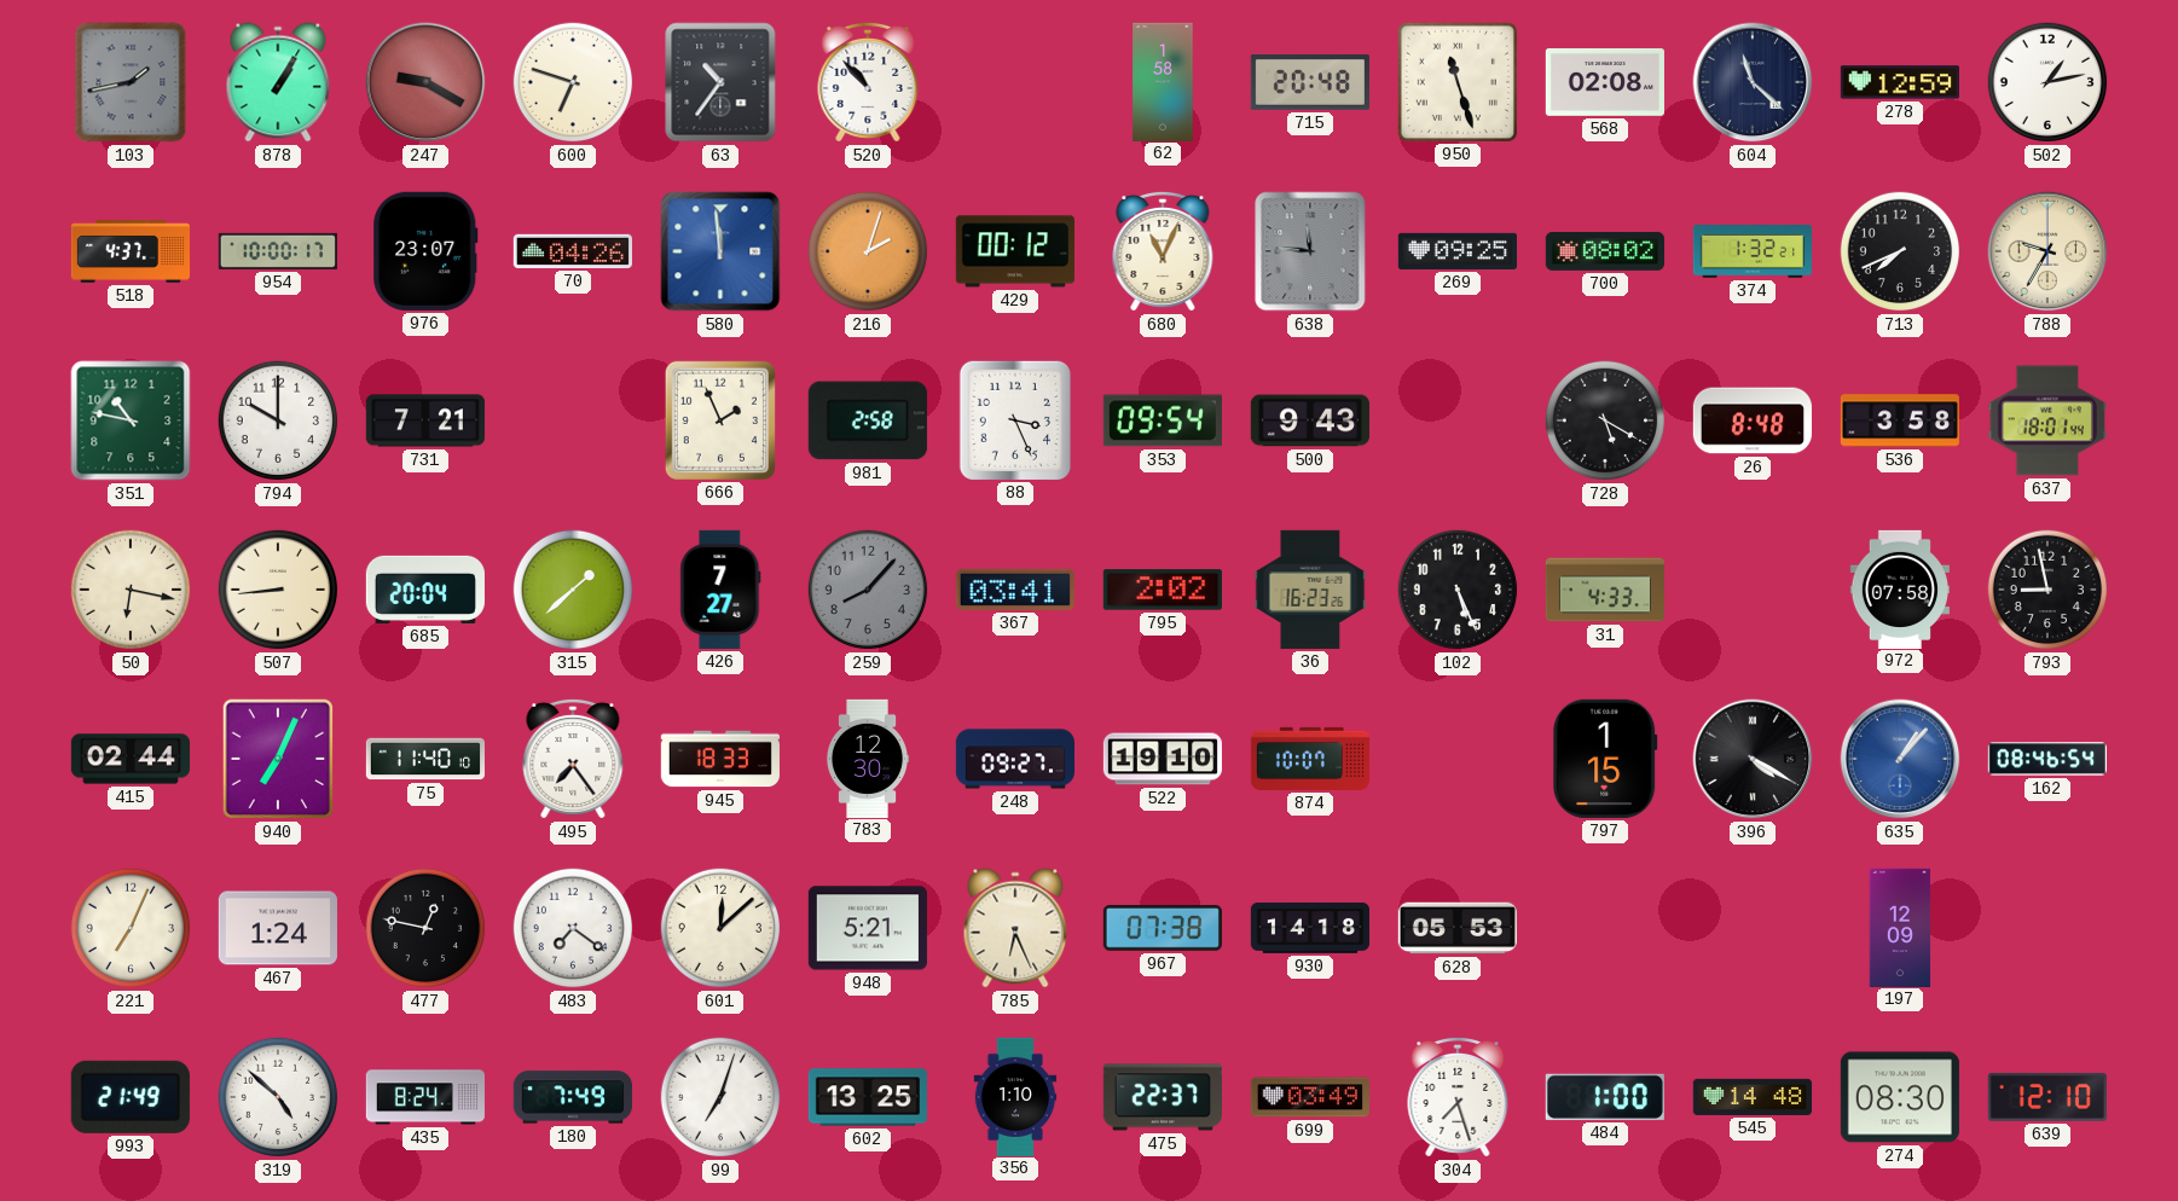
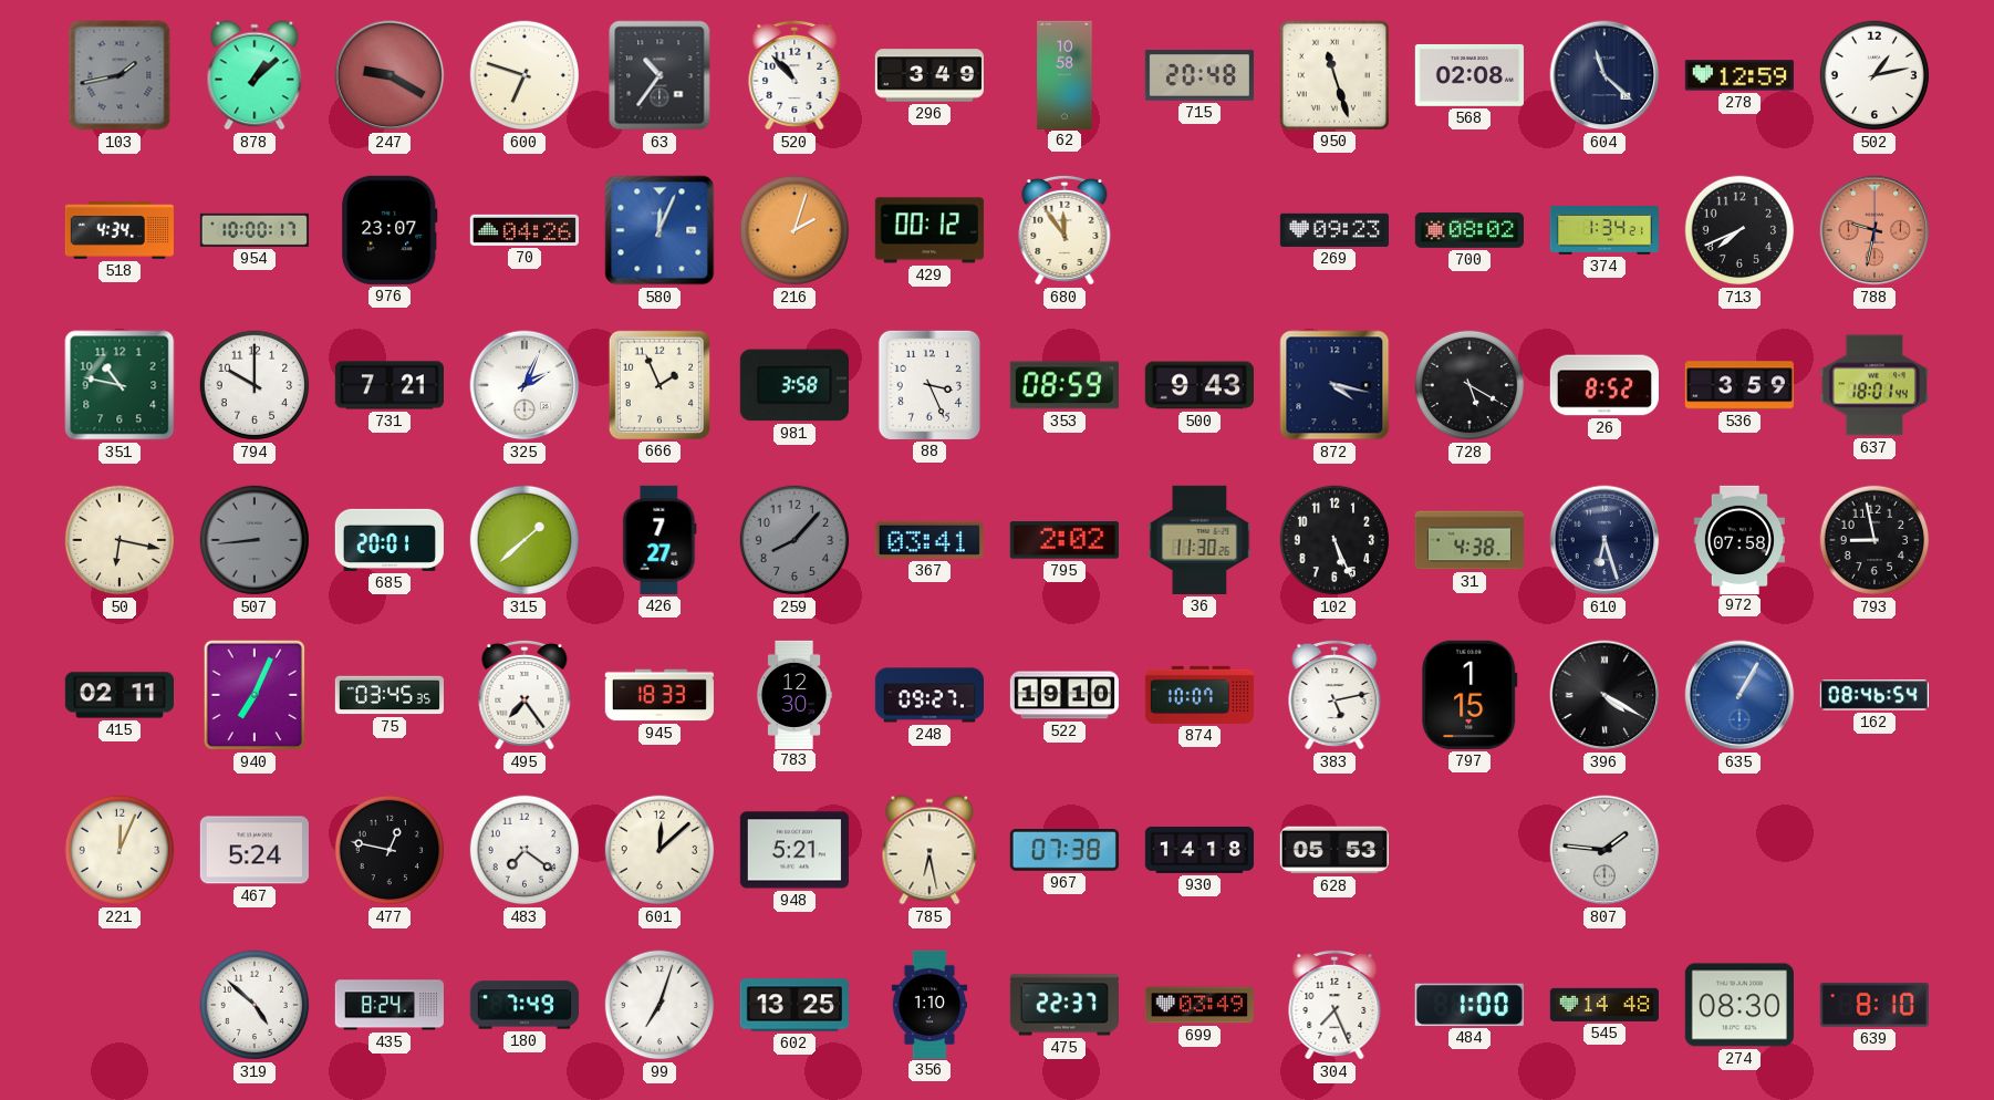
878: 1:05 -> 1:08 (255, 75)
296: none -> 3:49 (928, 75)
62: 1:58 -> 10:58 (1064, 74)
518: 4:37 -> 4:34 (120, 230)
580: 11:59 -> 12:04 (660, 230)
680: 11:04 -> 11:54 (1064, 230)
638: 11:46 -> none (1310, 251)
269: 09:25 -> 09:23 (1334, 230)
374: 1:32 -> 1:34 (1603, 230)
788: 9:35 -> 9:32 (1874, 230)
788 dial: cream -> salmon (1874, 230)
325: none -> 2:04 (525, 385)
981: 2:58 -> 3:58 (795, 385)
353: 09:54 -> 08:59 (1064, 385)
872: none -> 4:17 (1334, 385)
26: 8:48 -> 8:52 (1604, 385)
536: 3:58 -> 3:59 (1739, 385)
507 dial: cream -> grey (255, 540)
685: 20:04 -> 20:01 (390, 540)
36: 16:23 -> 11:30 (1199, 540)
31: 4:33 -> 4:38 (1468, 540)
610: none -> 6:27 (1604, 540)
415: 02:44 -> 02:11 (118, 695)
75: 11:40 -> 03:45 (388, 695)
383: none -> 5:13 (1334, 695)
635: 1:07 -> 1:05 (1739, 695)
221: 7:04 -> 12:04 (120, 850)
467: 1:24 -> 5:24 (255, 850)
785: 6:26 -> 6:28 (930, 850)
807: none -> 1:46 (1604, 850)
197: 12:09 -> none (1900, 927)
993: 21:49 -> none (131, 1097)
304: 7:27 -> 7:26 (1334, 1005)
639: 12:10 -> 8:10 (1874, 1005)
